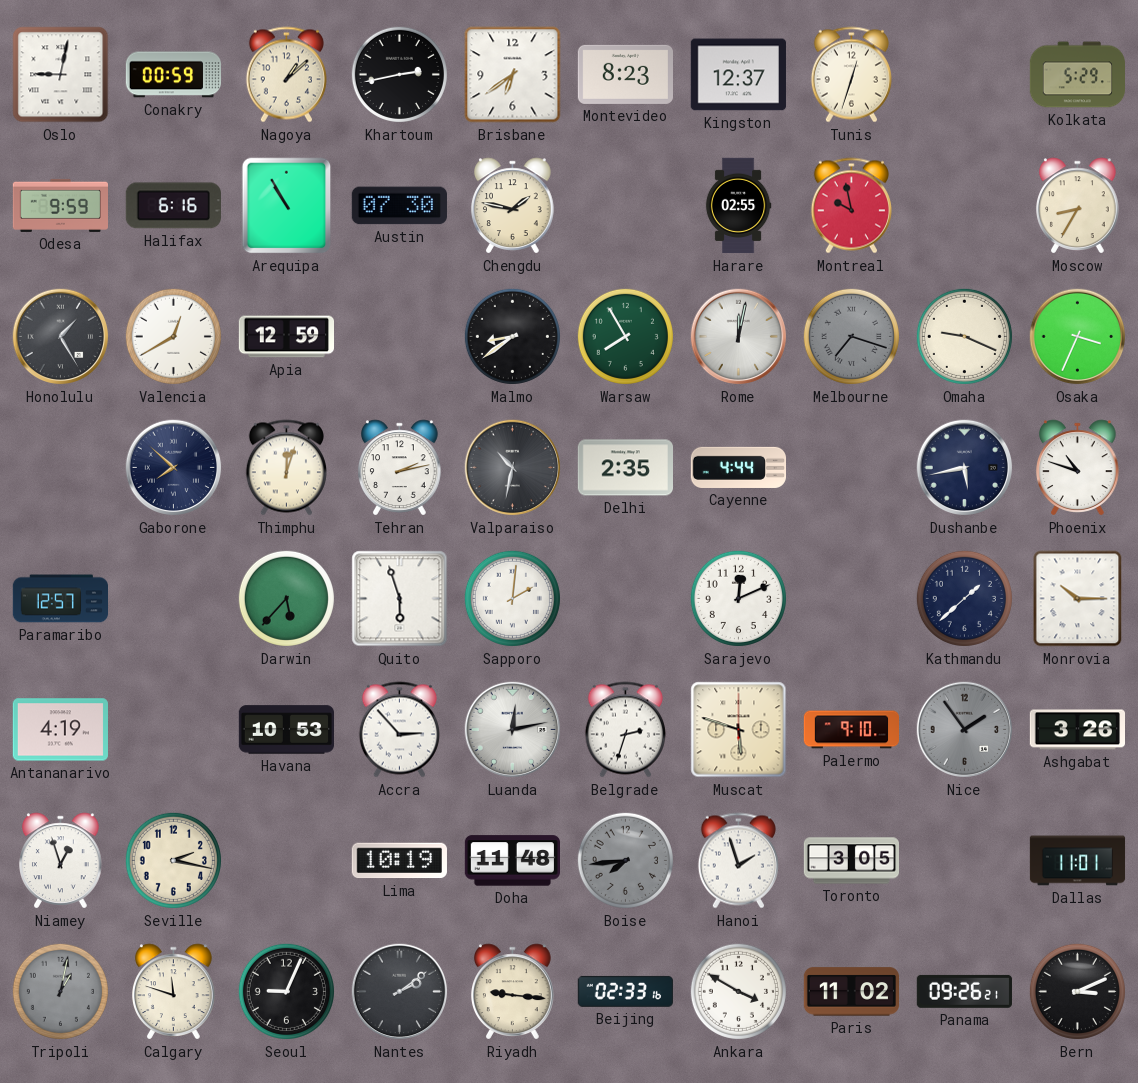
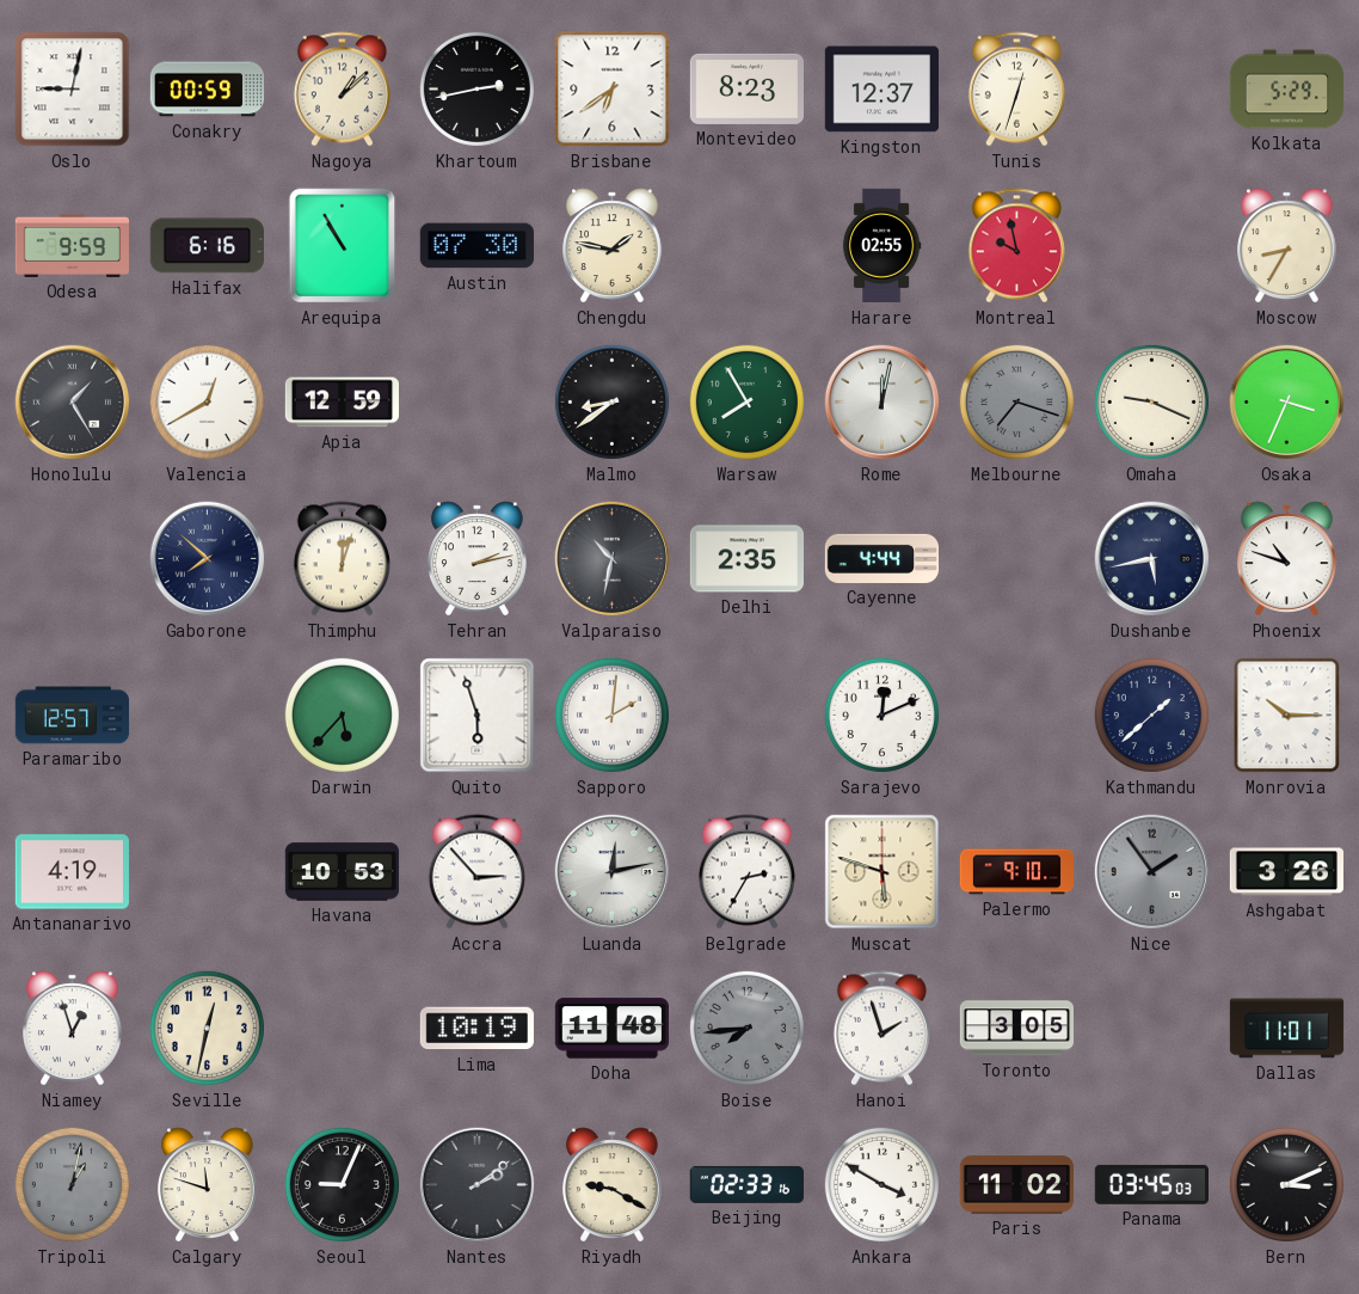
Belgrade: 2:33 -> 2:35 (746, 872)
Seville: 2:17 -> 12:32 (207, 1028)
Riyadh: 9:16 -> 9:20 (613, 1185)
Panama: 09:26 -> 03:45 (1151, 1184)
